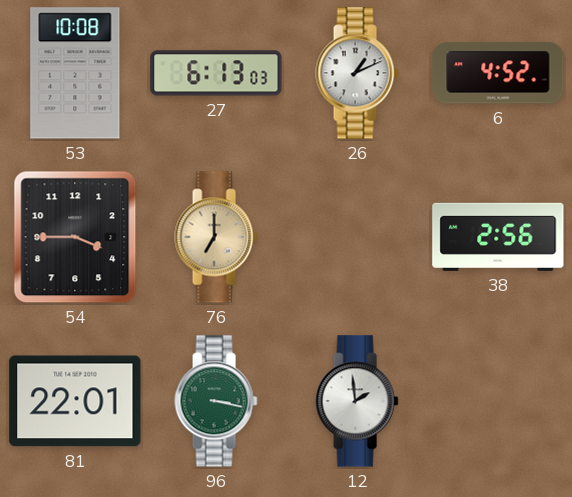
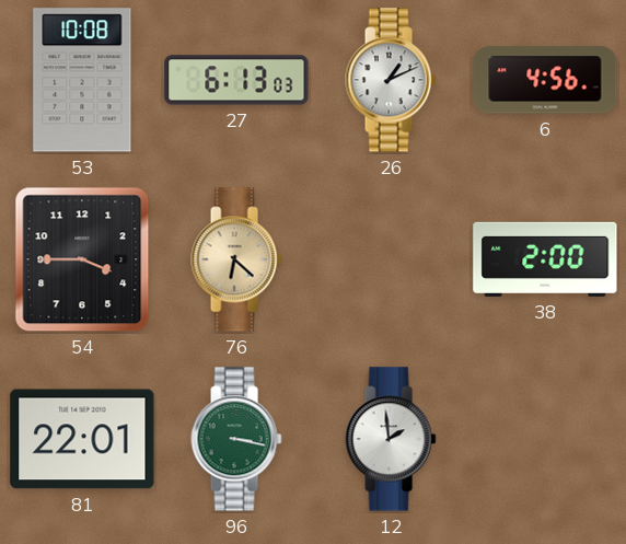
6: 4:52 -> 4:56 (545, 80)
76: 7:00 -> 6:22 (236, 259)
38: 2:56 -> 2:00 (545, 259)
